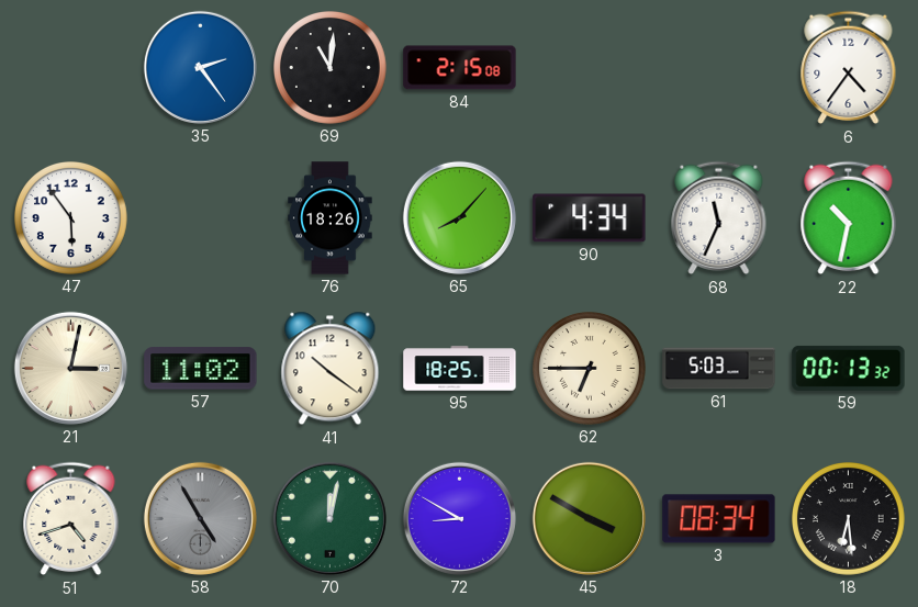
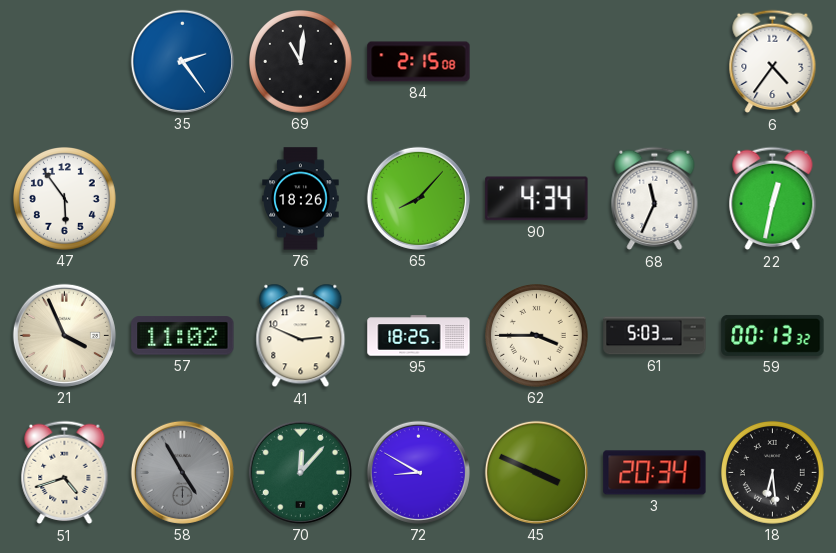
22: 10:32 -> 12:32 (773, 199)
21: 3:02 -> 3:56 (64, 335)
41: 10:21 -> 2:49 (301, 336)
62: 6:45 -> 3:45 (537, 336)
70: 12:02 -> 12:07 (300, 472)
45: 3:50 -> 3:49 (536, 472)
3: 08:34 -> 20:34 (655, 473)
